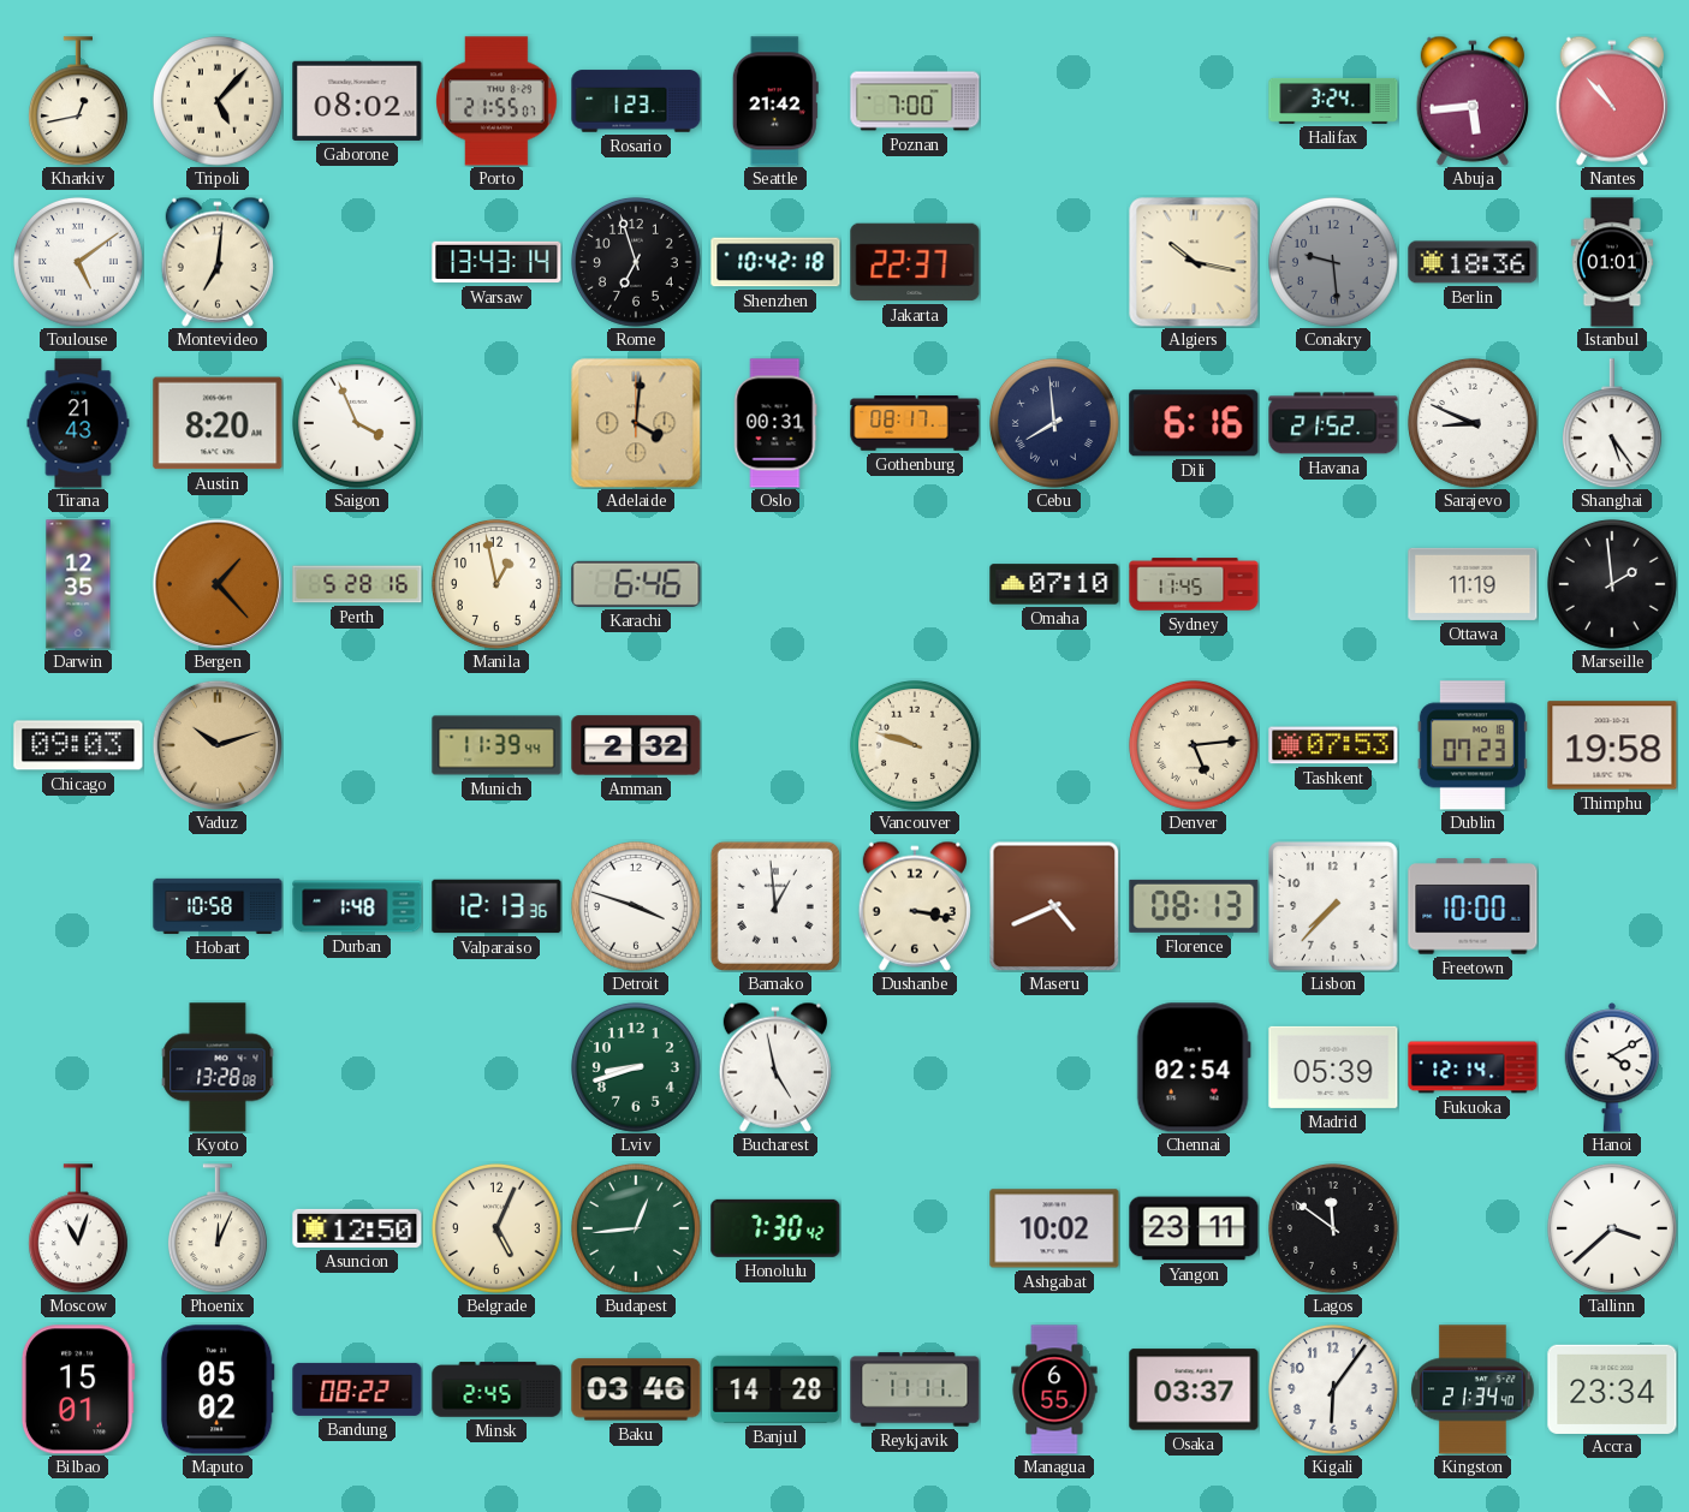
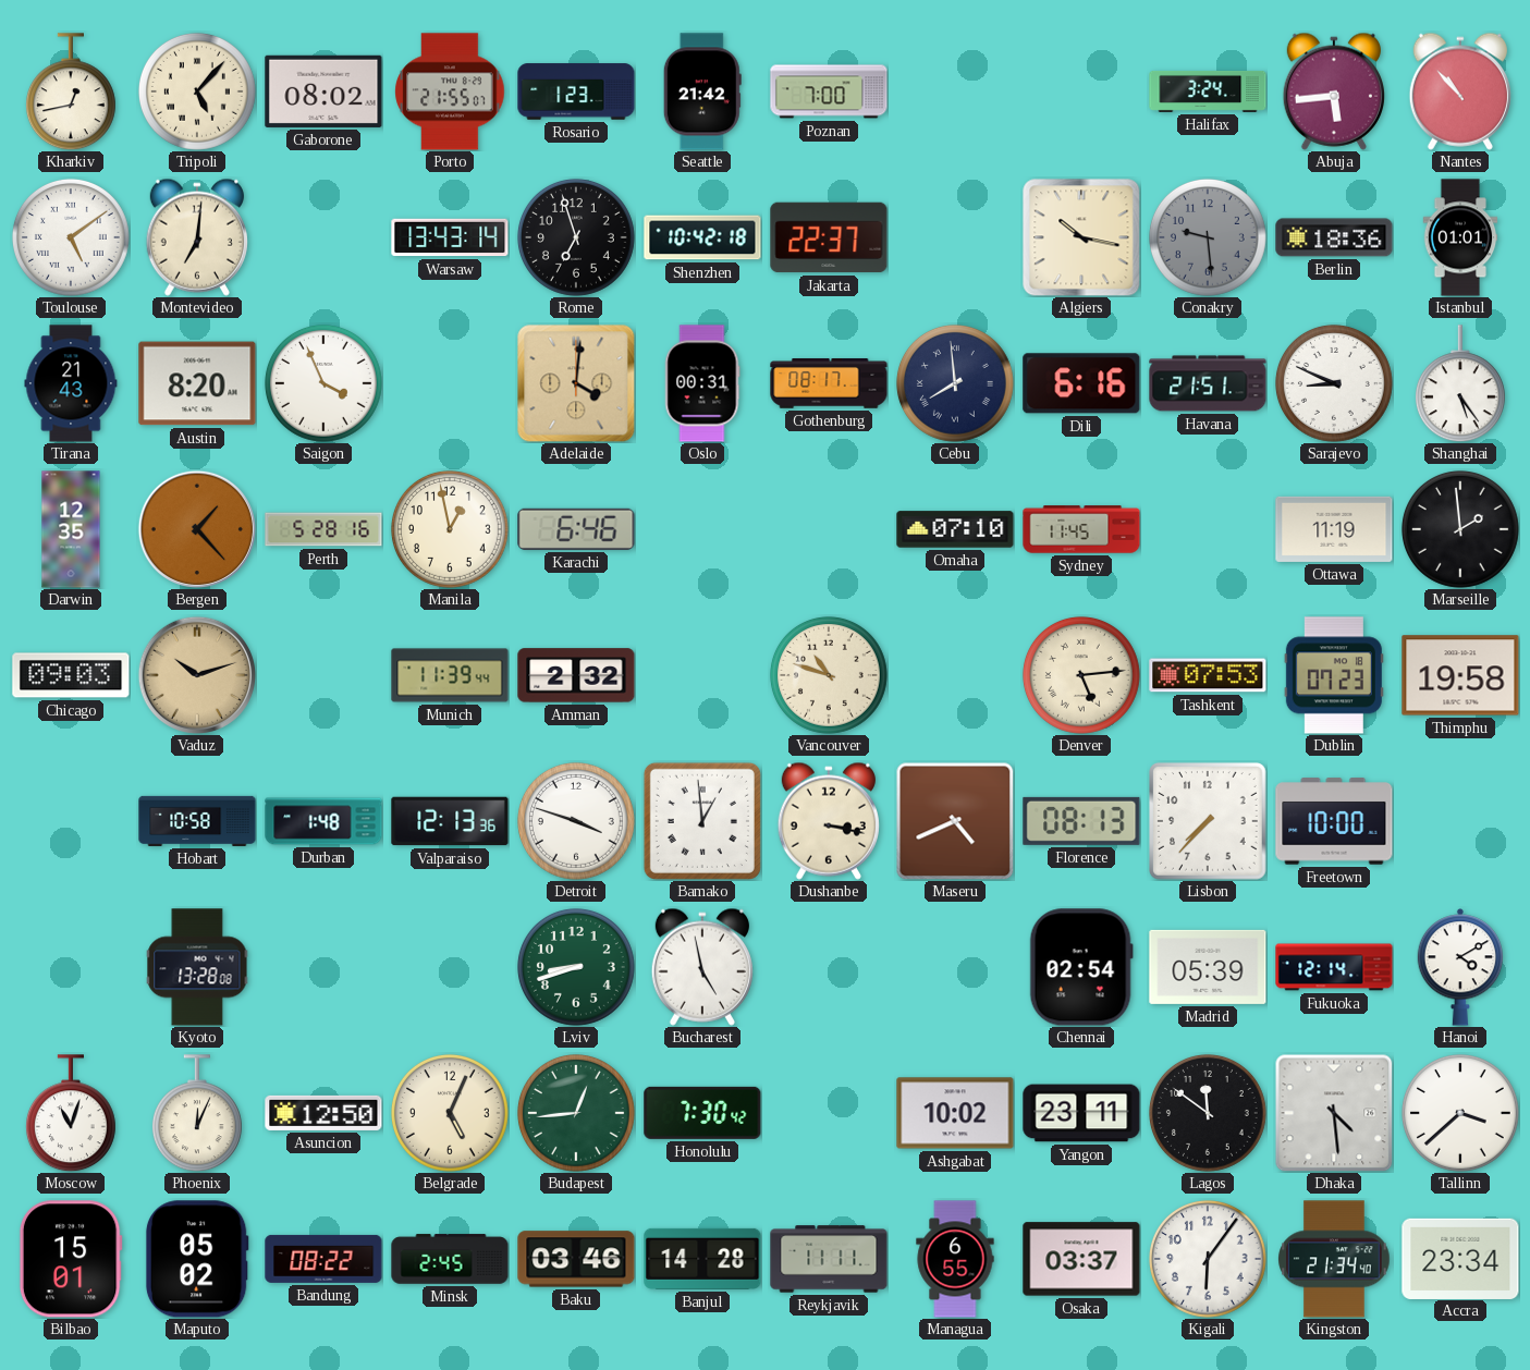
Havana: 21:52 -> 21:51 (1208, 383)
Vancouver: 9:48 -> 10:48 (829, 675)
Dhaka: none -> 4:29 (1334, 1113)
